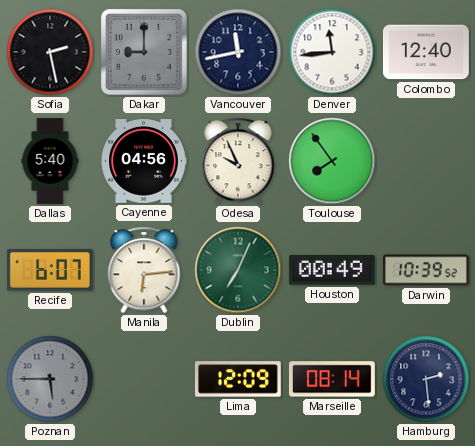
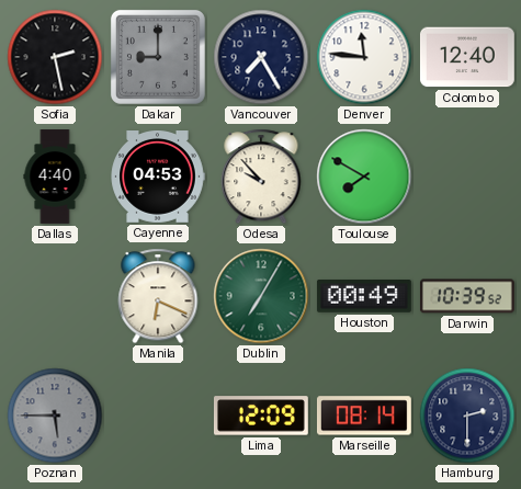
Vancouver: 11:43 -> 7:25 (261, 57)
Denver: 11:44 -> 11:46 (364, 57)
Dallas: 5:40 -> 4:40 (55, 177)
Cayenne: 04:56 -> 04:53 (158, 178)
Odesa: 9:56 -> 9:53 (261, 177)
Toulouse: 7:54 -> 7:50 (364, 177)
Recife: 6:07 -> none (50, 270)
Manila: 6:14 -> 6:19 (158, 296)
Dublin: 7:04 -> 7:05 (261, 296)
Hamburg: 2:29 -> 2:30 (467, 416)
